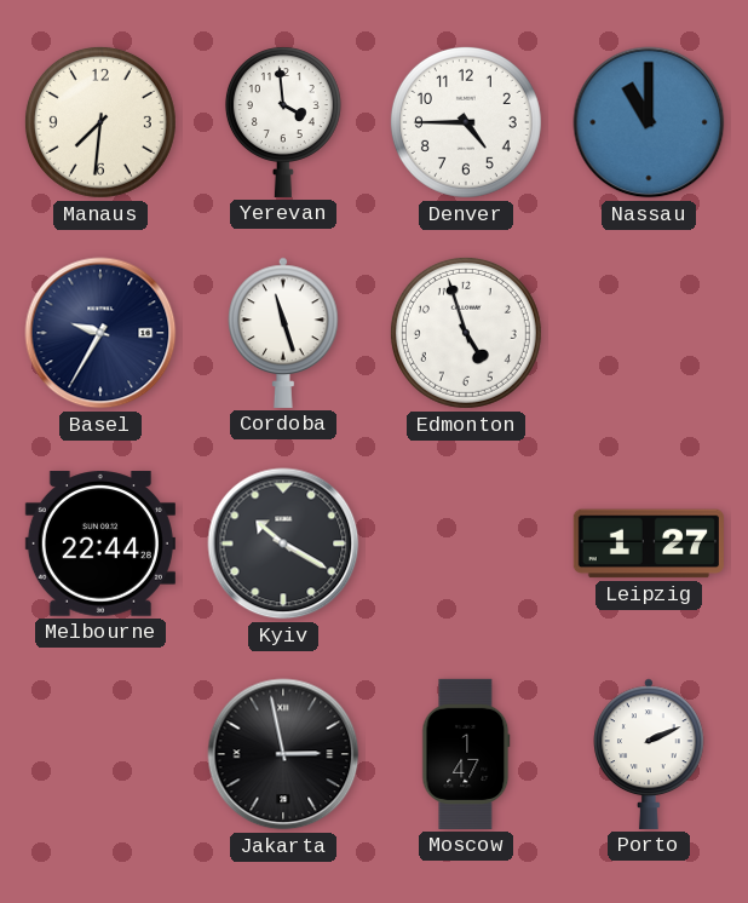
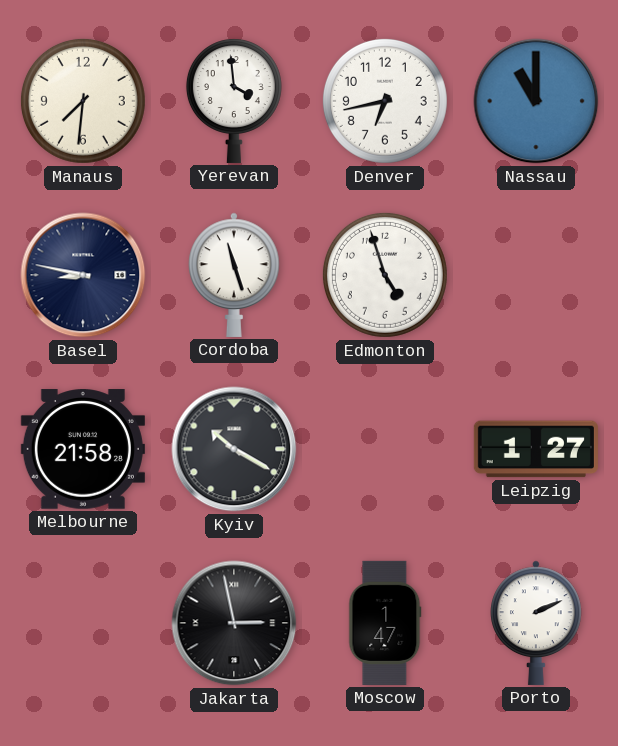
Denver: 4:45 -> 6:43 (385, 101)
Basel: 9:35 -> 8:47 (83, 275)
Melbourne: 22:44 -> 21:58 (83, 449)
